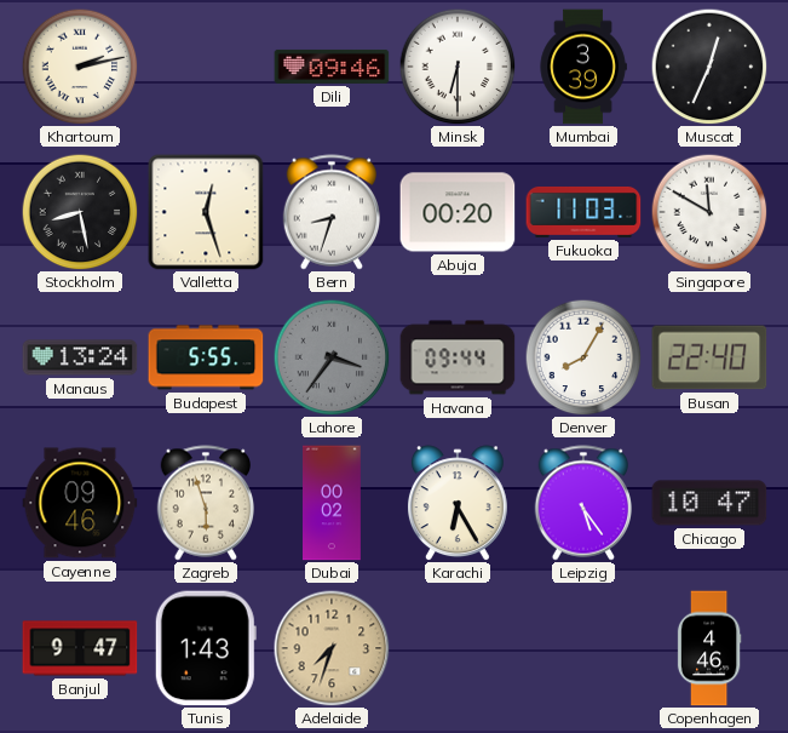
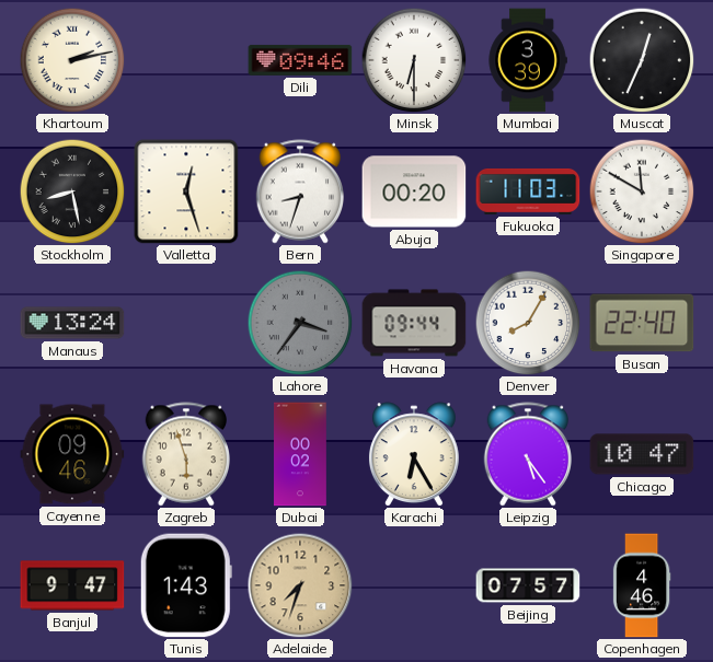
Budapest: 5:55 -> none (206, 357)
Beijing: none -> 07:57 (528, 585)
